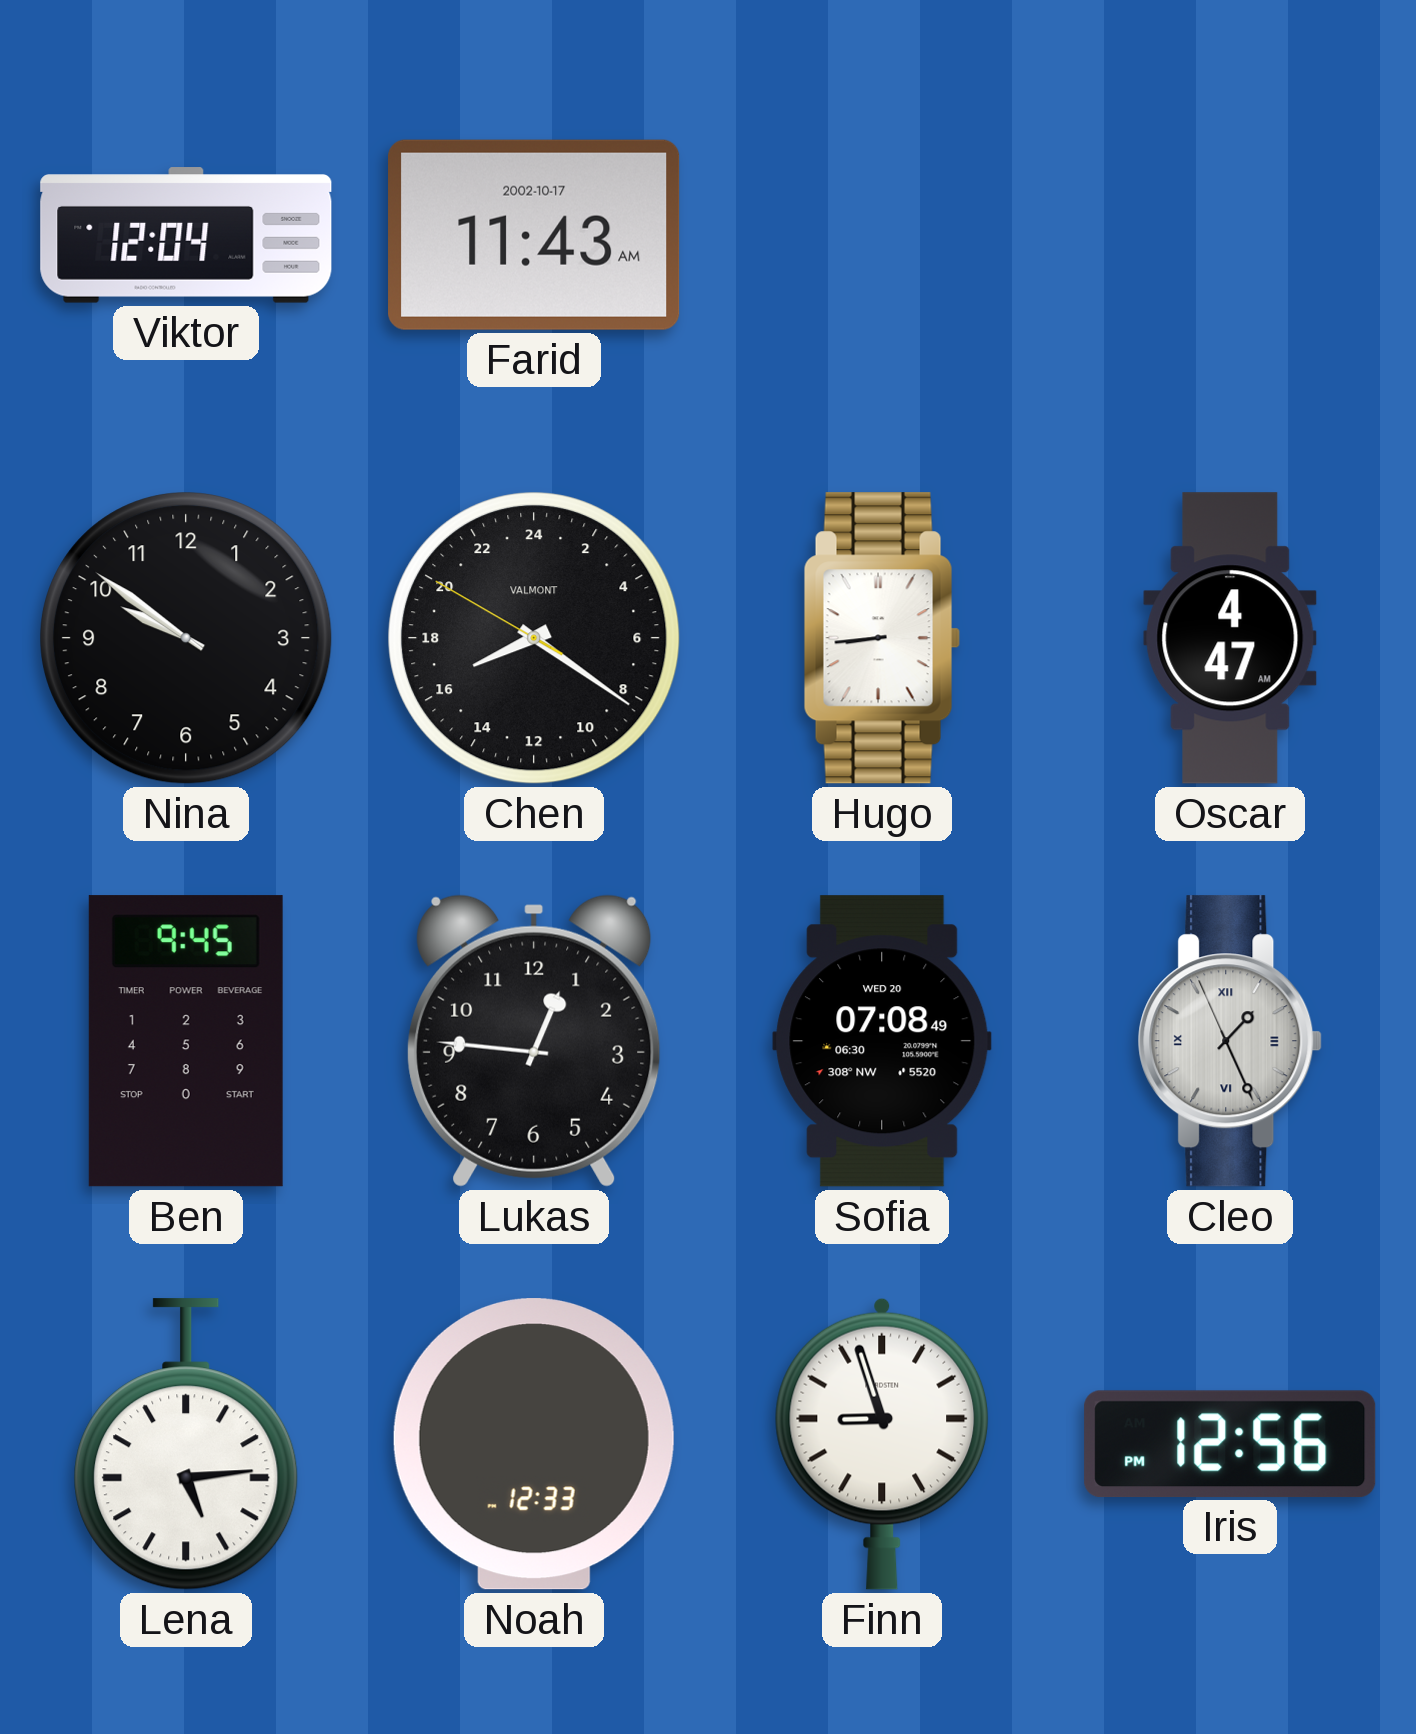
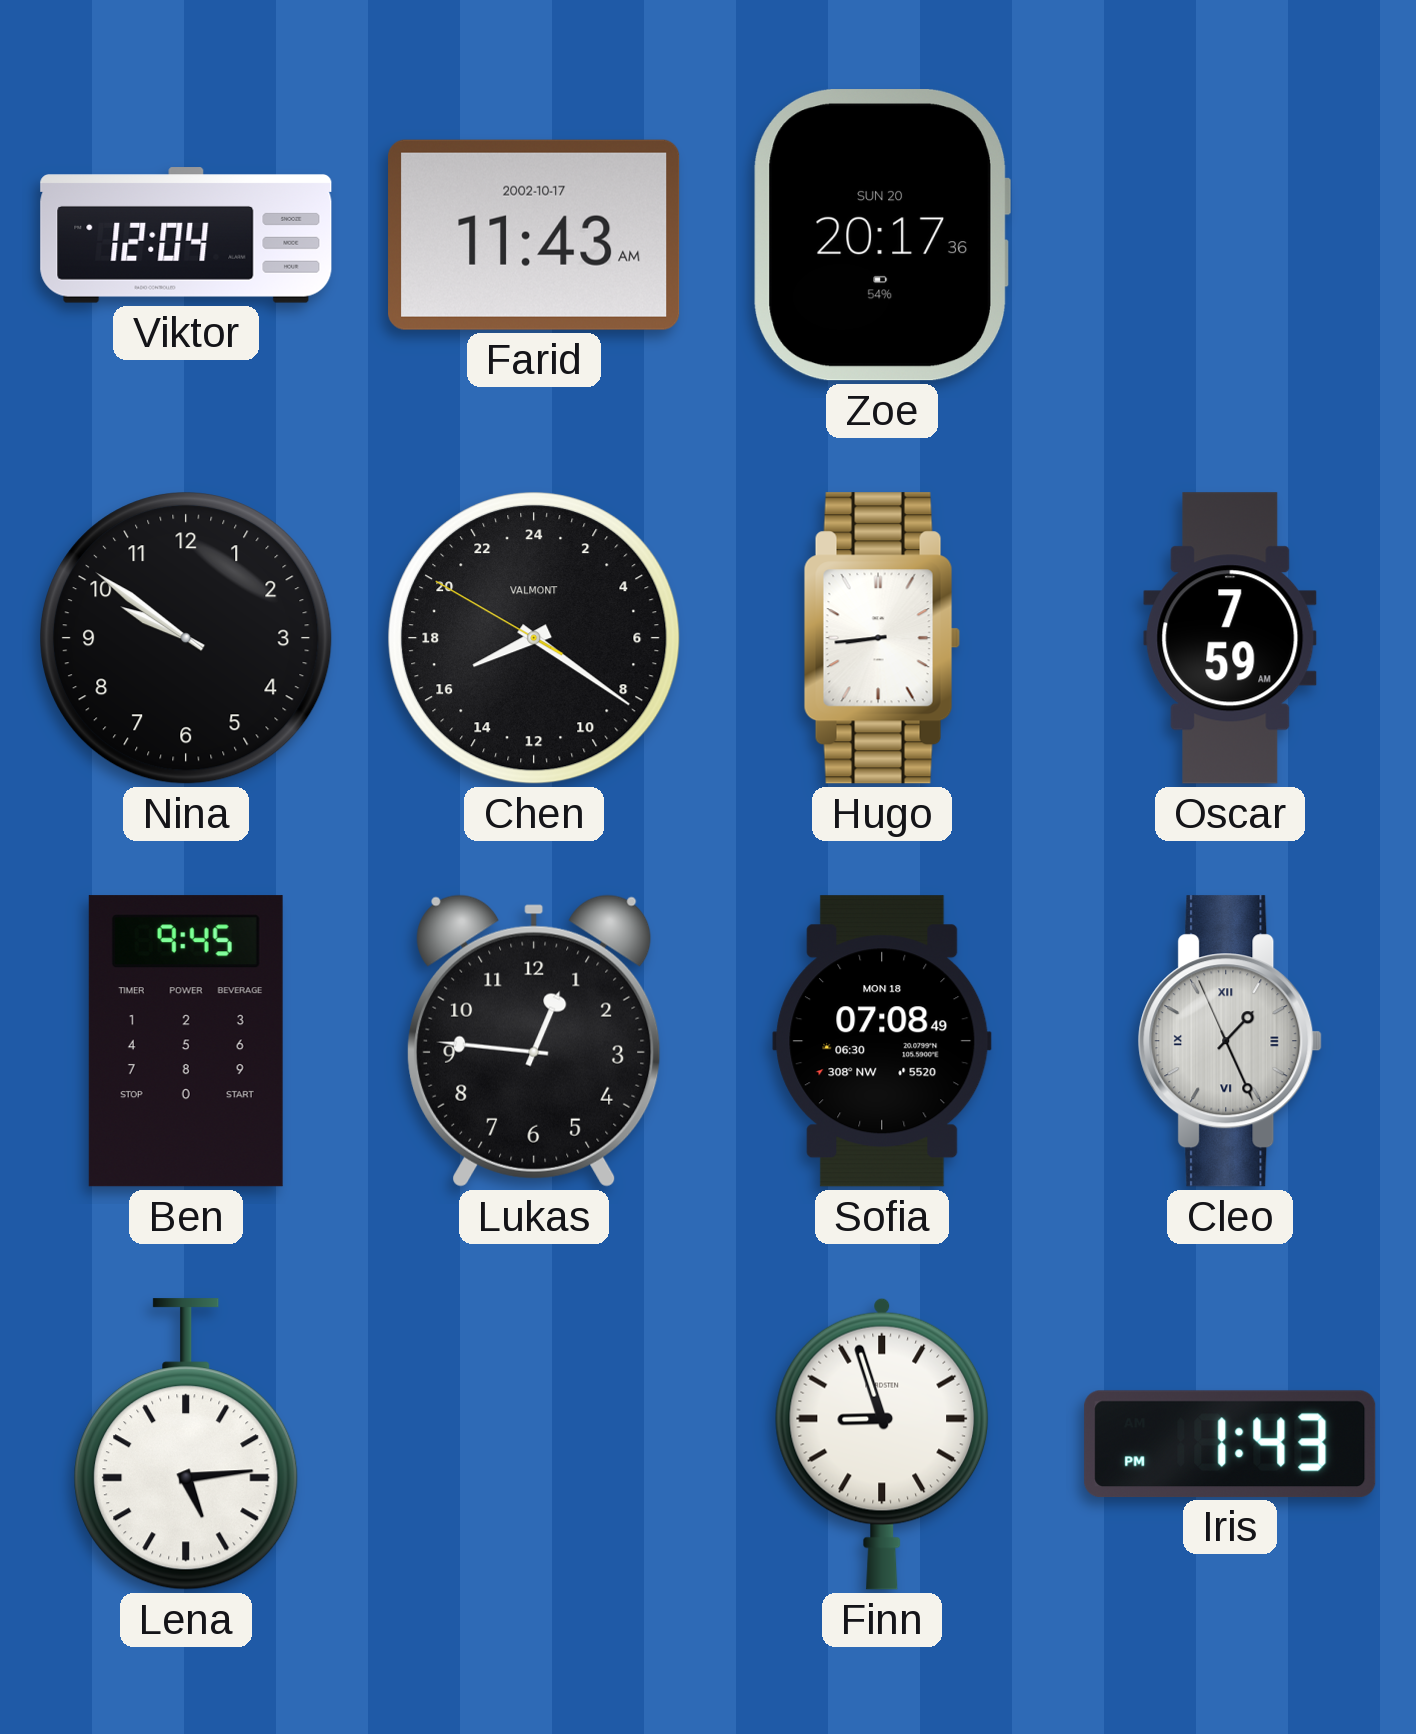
Zoe: none -> 20:17 (881, 235)
Oscar: 4:47 -> 7:59 (1230, 638)
Sofia date: WED 20 -> MON 18 (882, 1041)
Noah: 12:33 -> none (534, 1444)
Iris: 12:56 -> 1:43 (1230, 1444)
